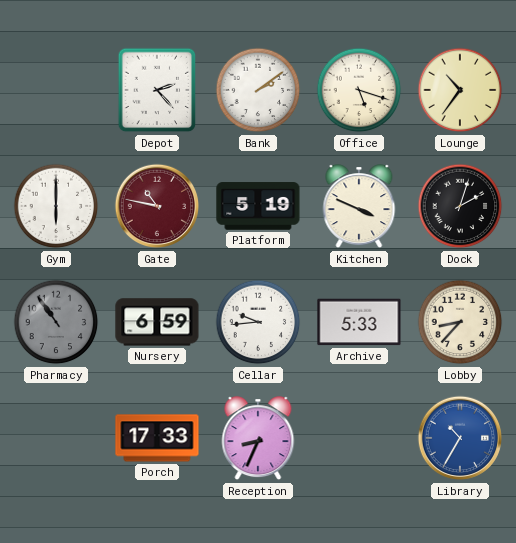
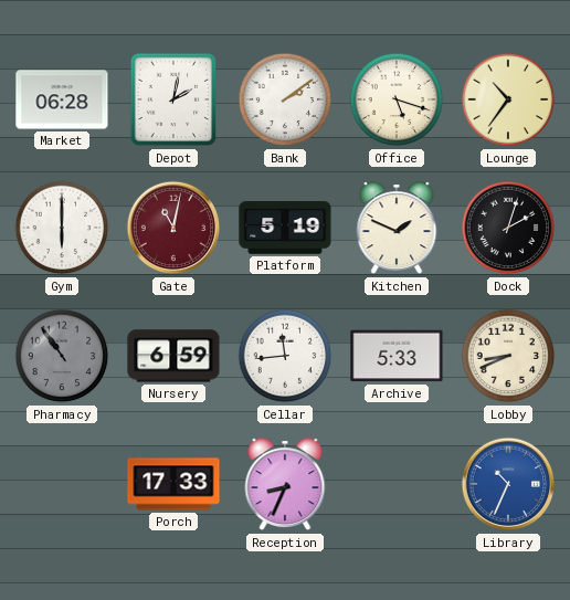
Market: none -> 06:28 (62, 99)
Depot: 2:23 -> 2:02 (173, 99)
Gate: 10:47 -> 11:02 (173, 228)
Kitchen: 3:49 -> 1:49 (397, 229)
Cellar: 9:44 -> 11:44 (285, 356)
Lobby: 8:37 -> 8:41 (508, 356)
Library: 10:35 -> 10:34 (508, 484)
